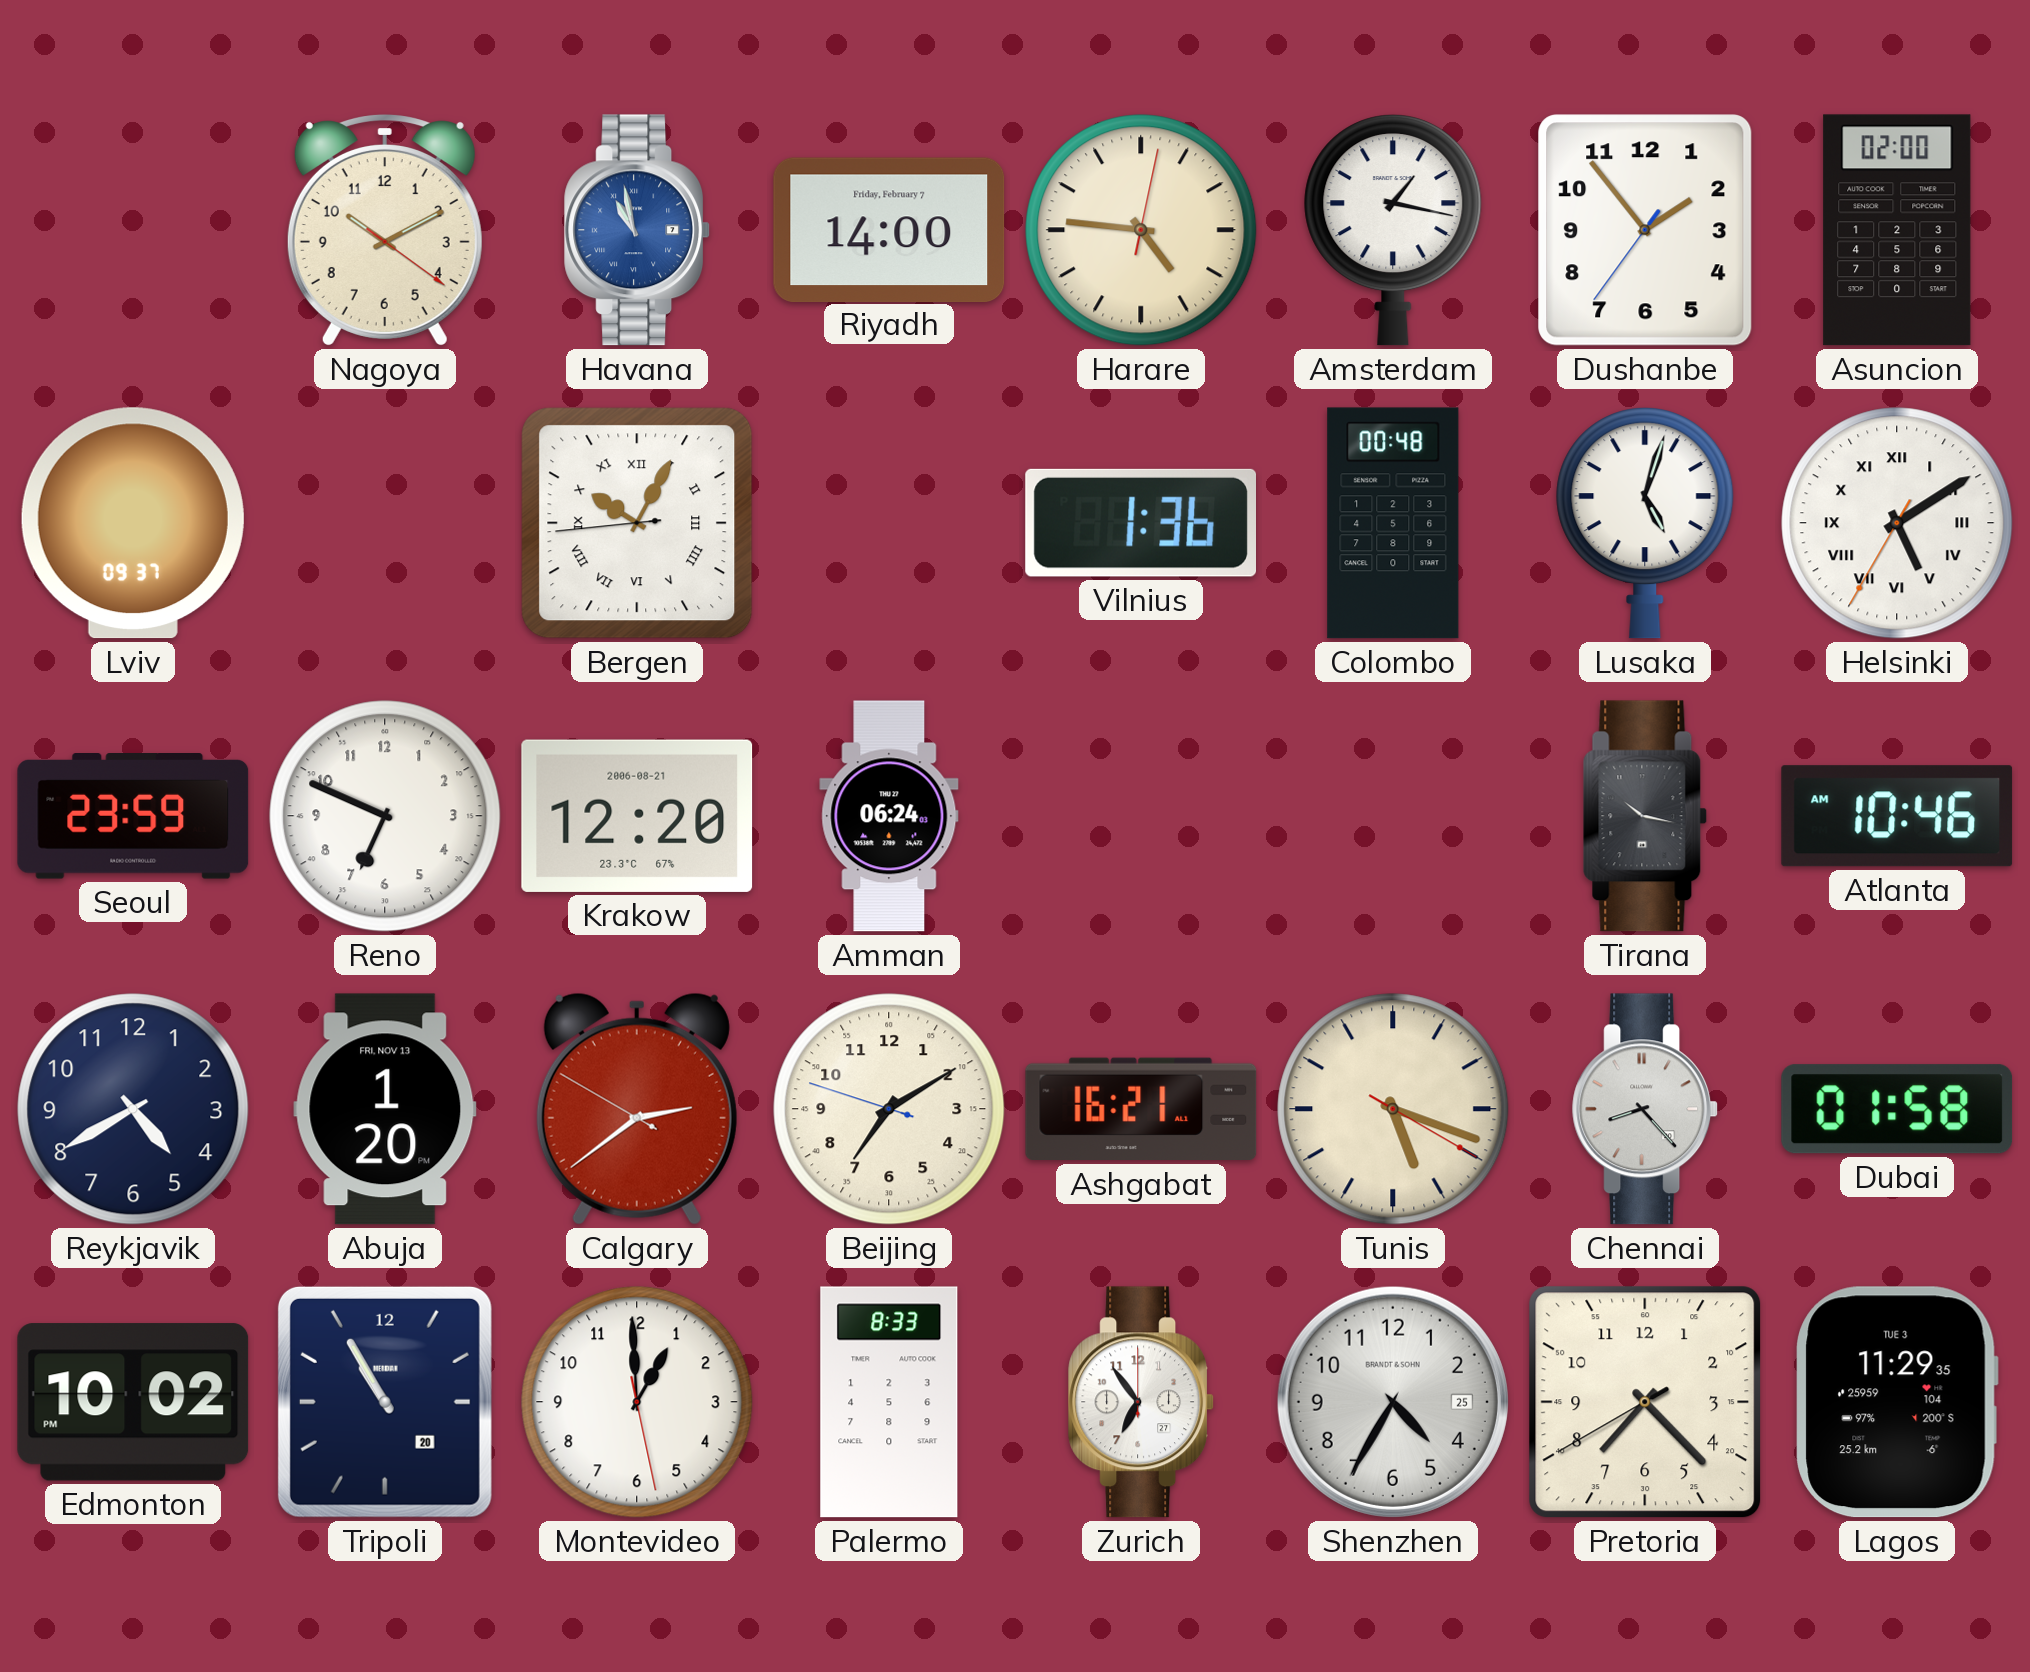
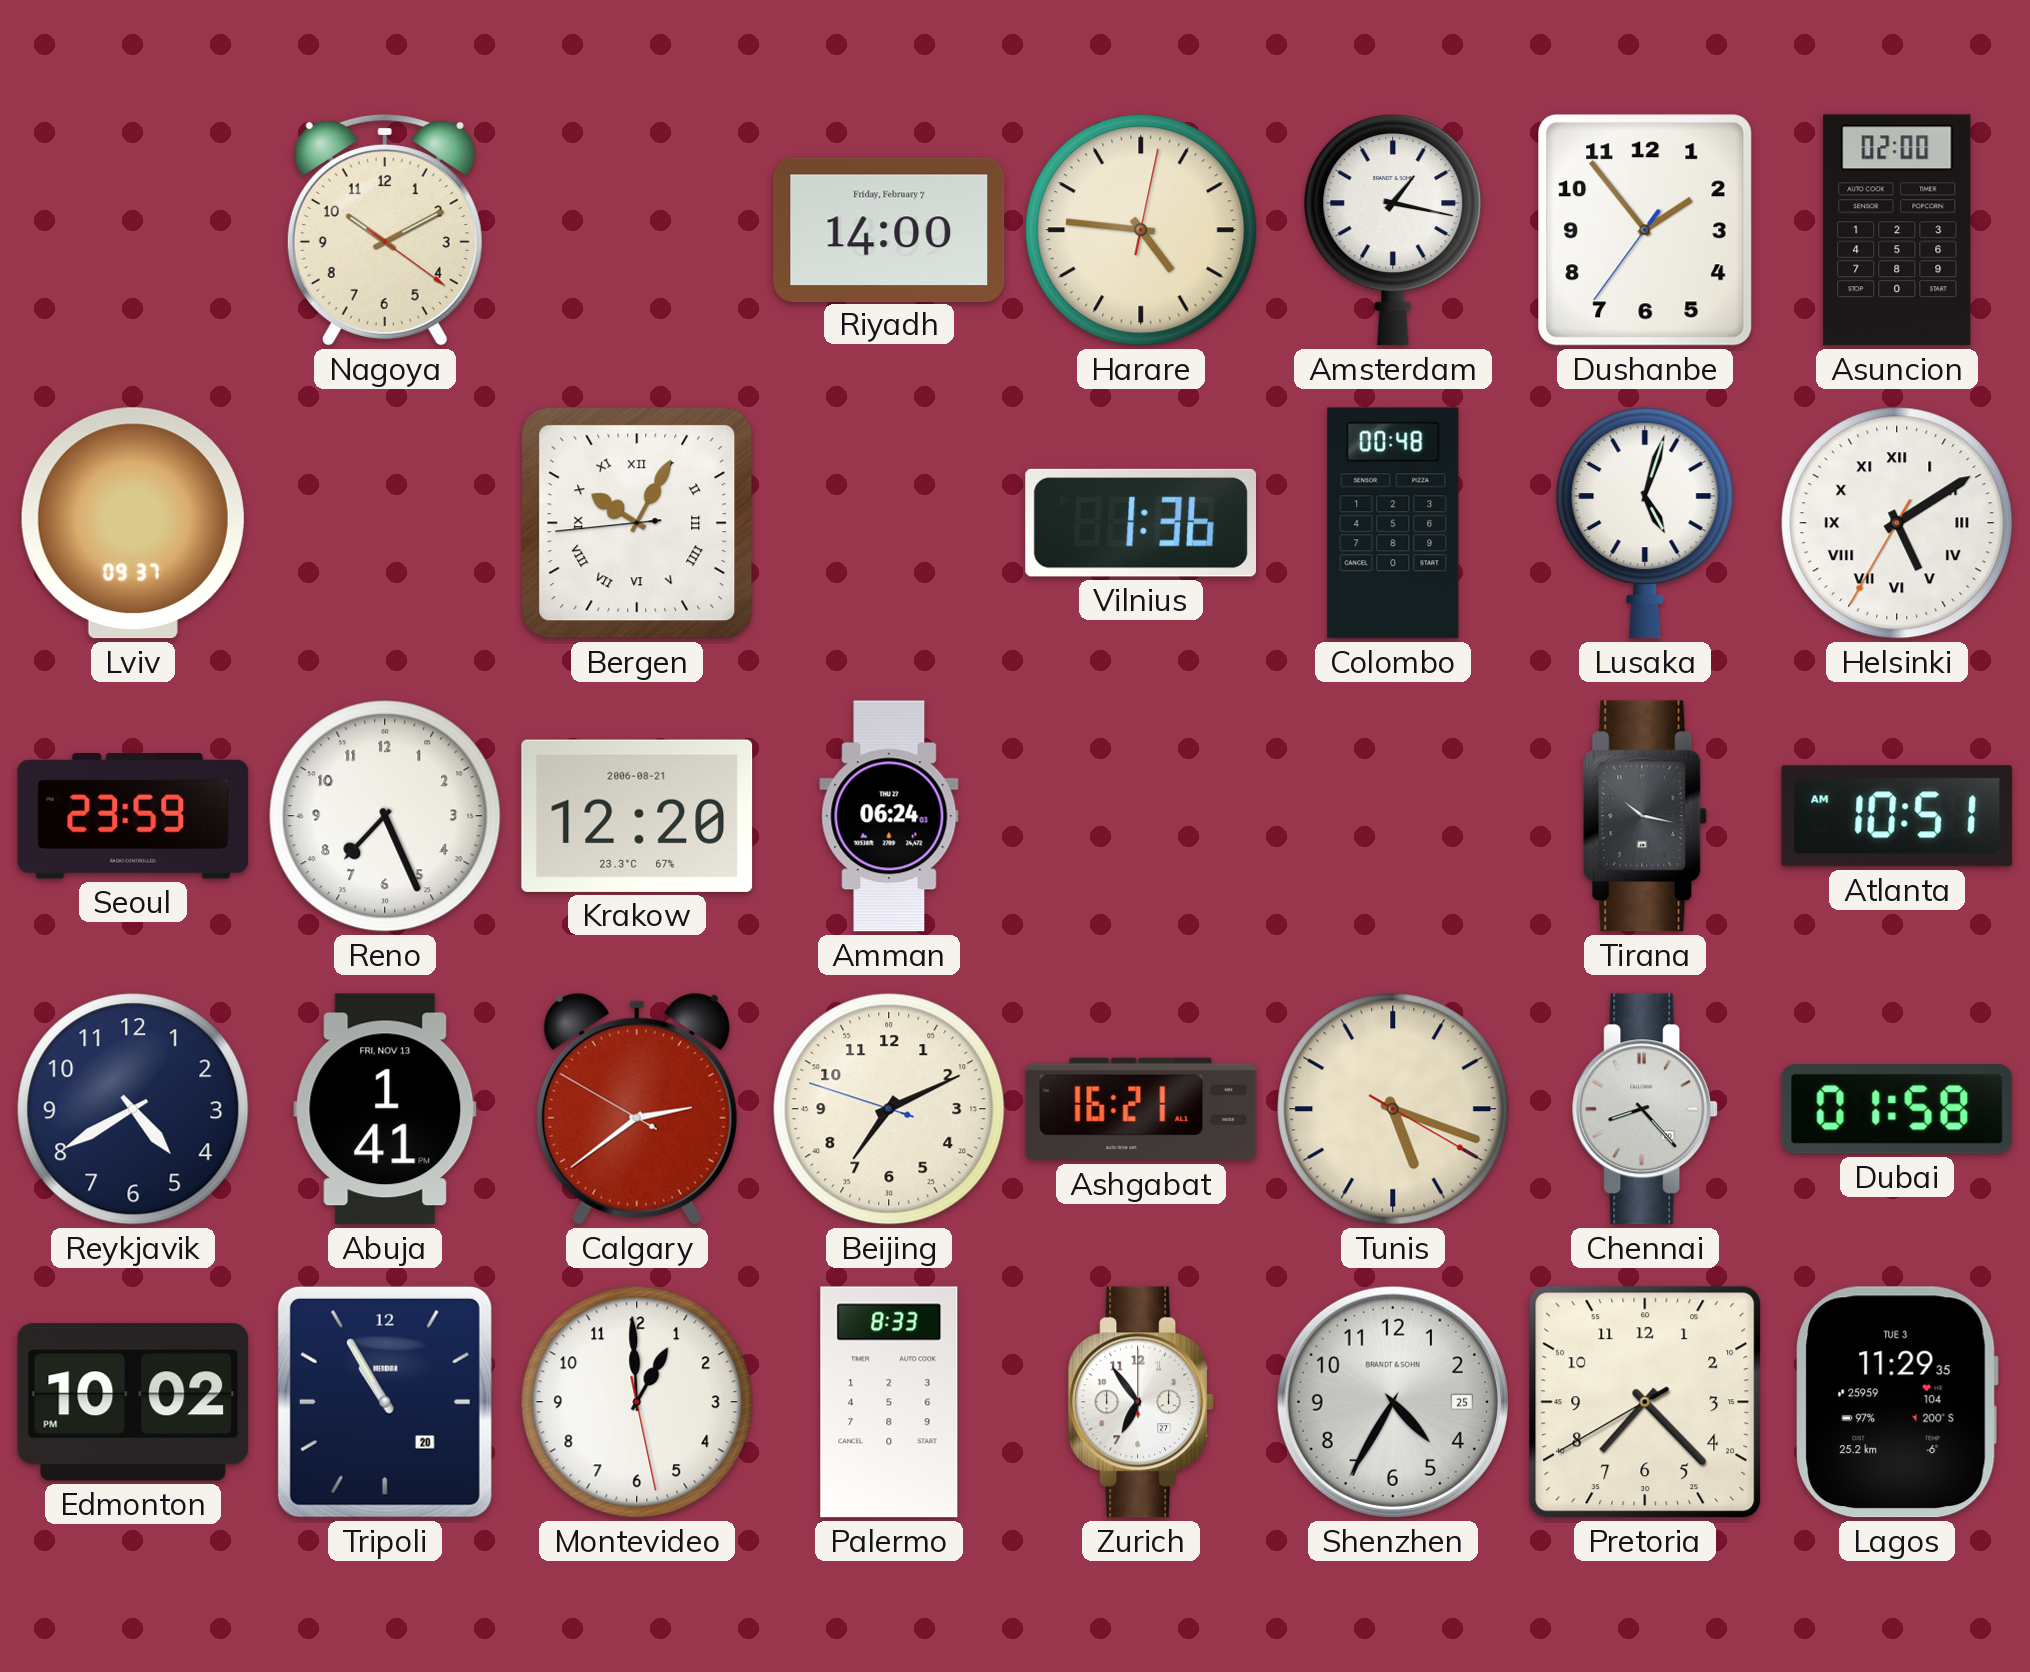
Havana: 10:58 -> none (638, 230)
Reno: 6:49 -> 7:26 (385, 816)
Atlanta: 10:46 -> 10:51 (1897, 816)
Abuja: 1:20 -> 1:41 (385, 1109)
Beijing: 7:09 -> 7:10 (889, 1109)
